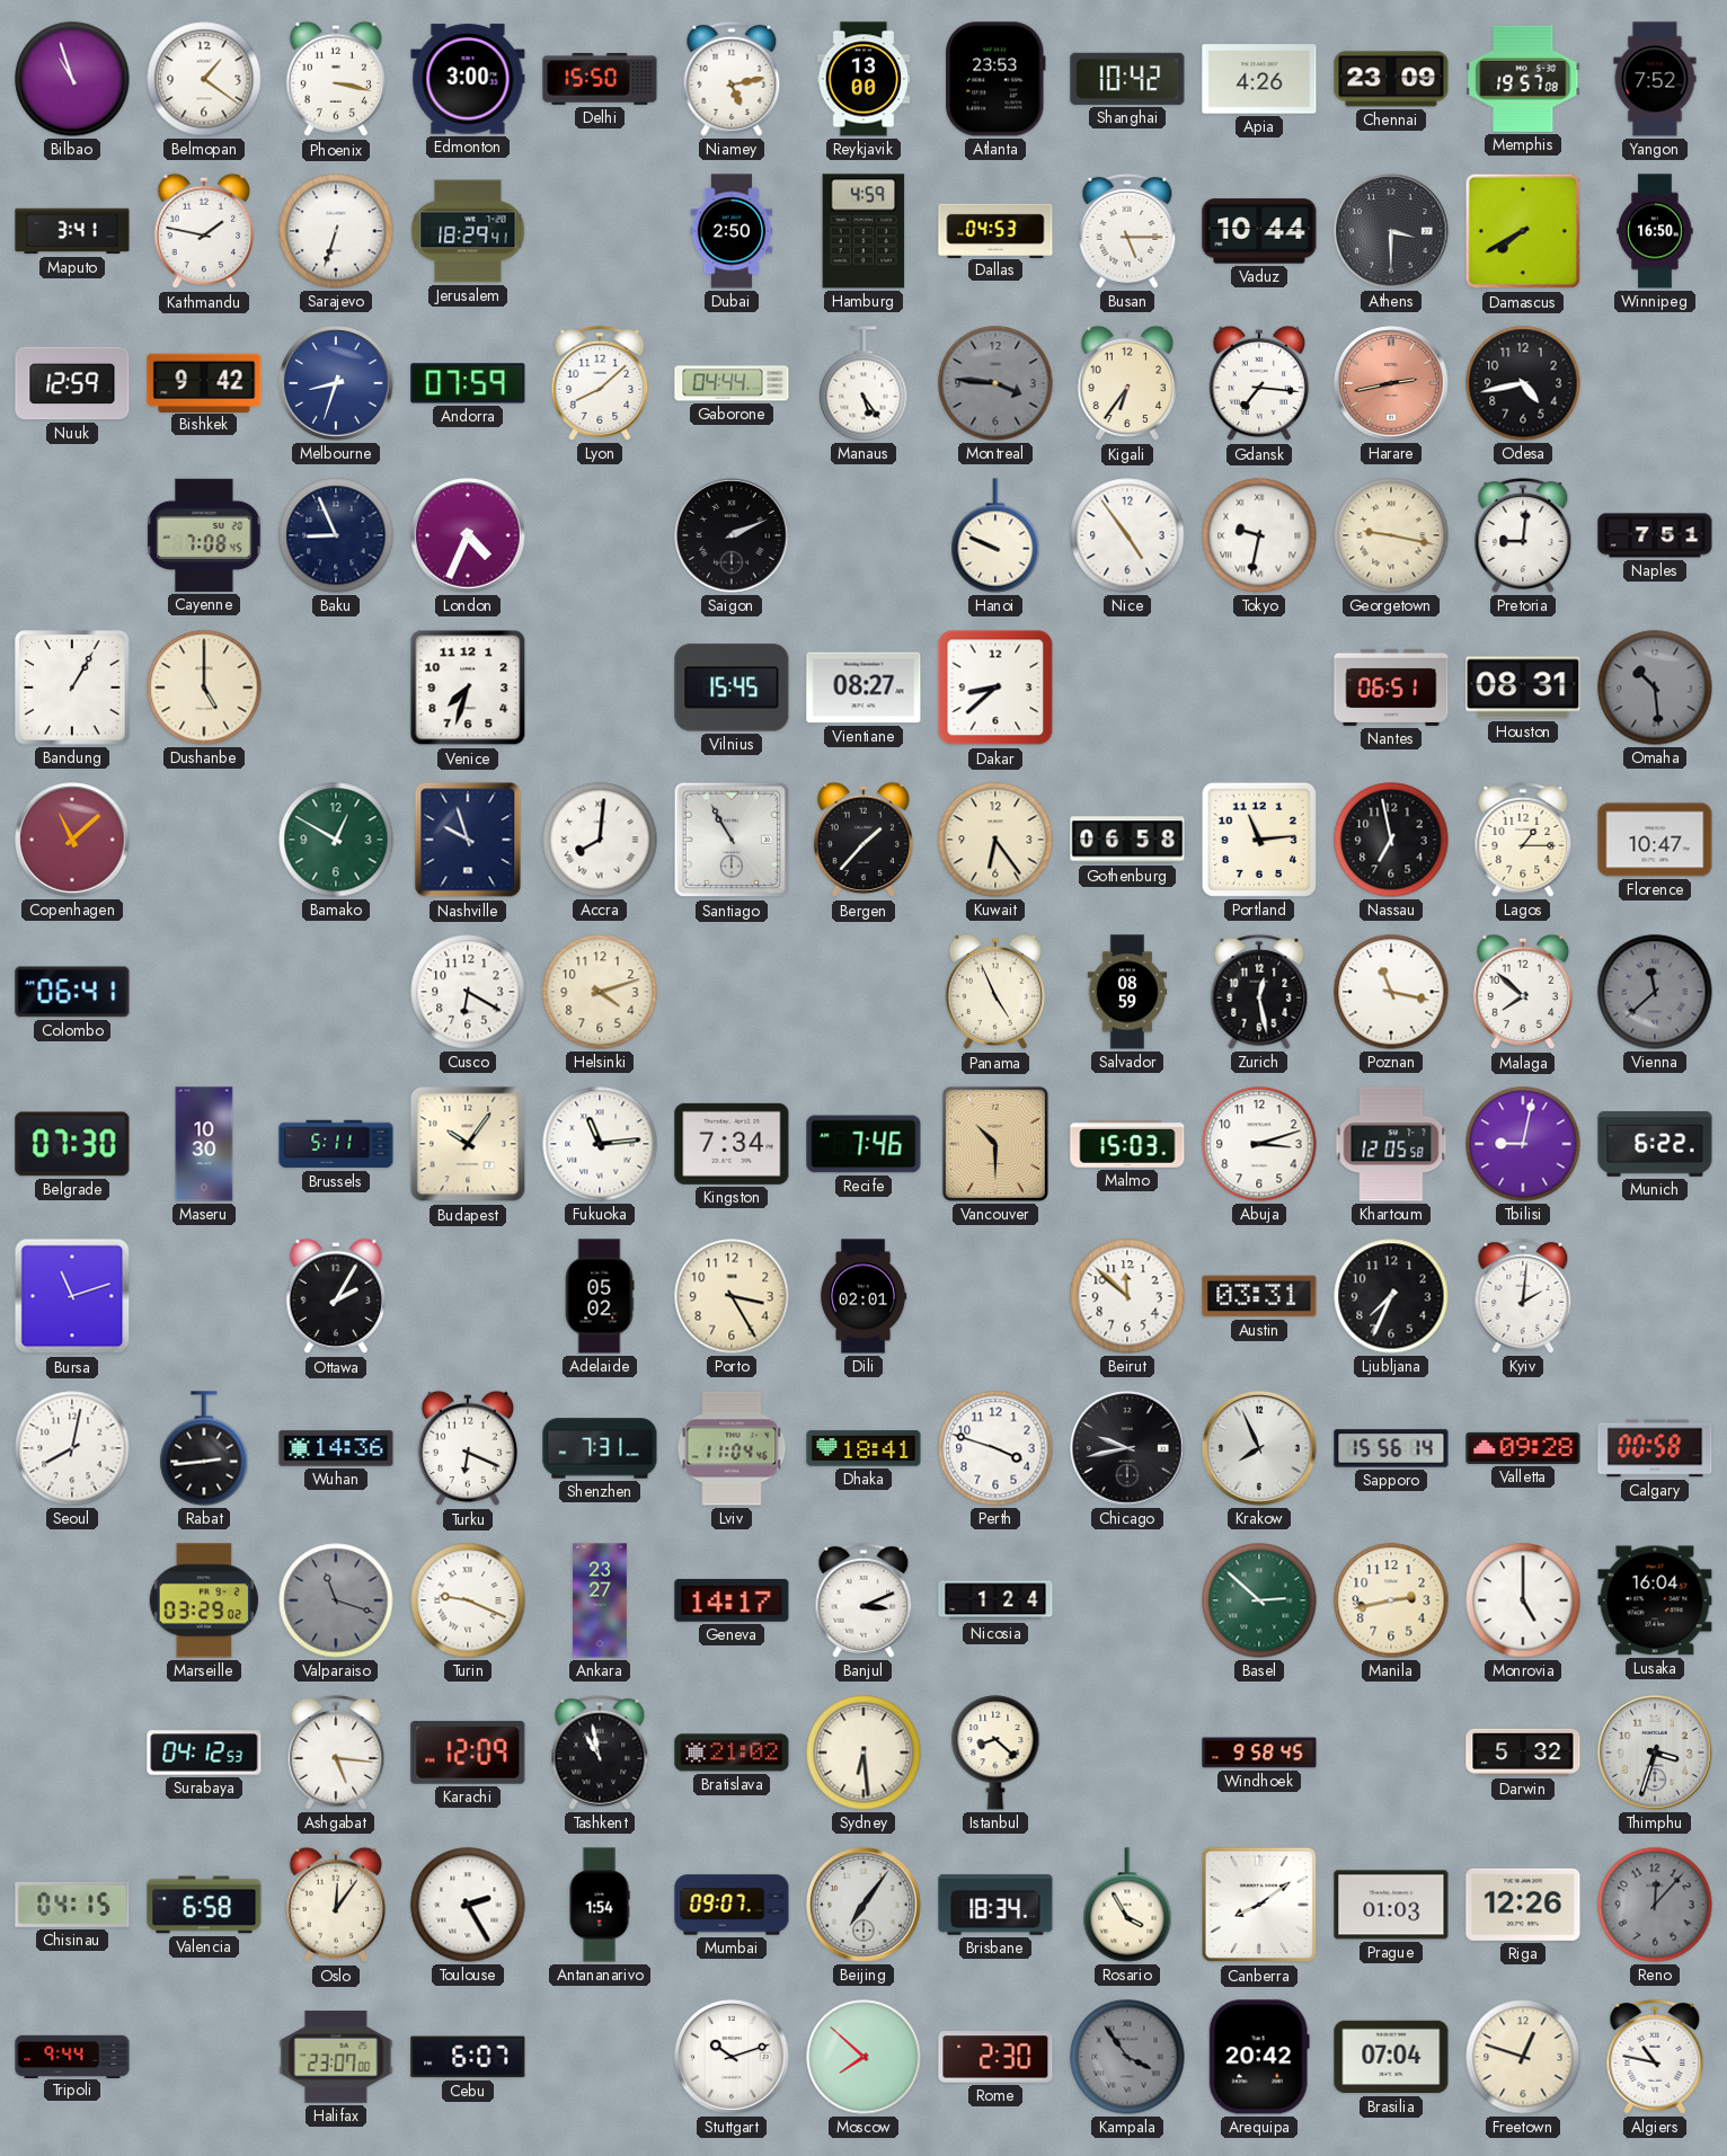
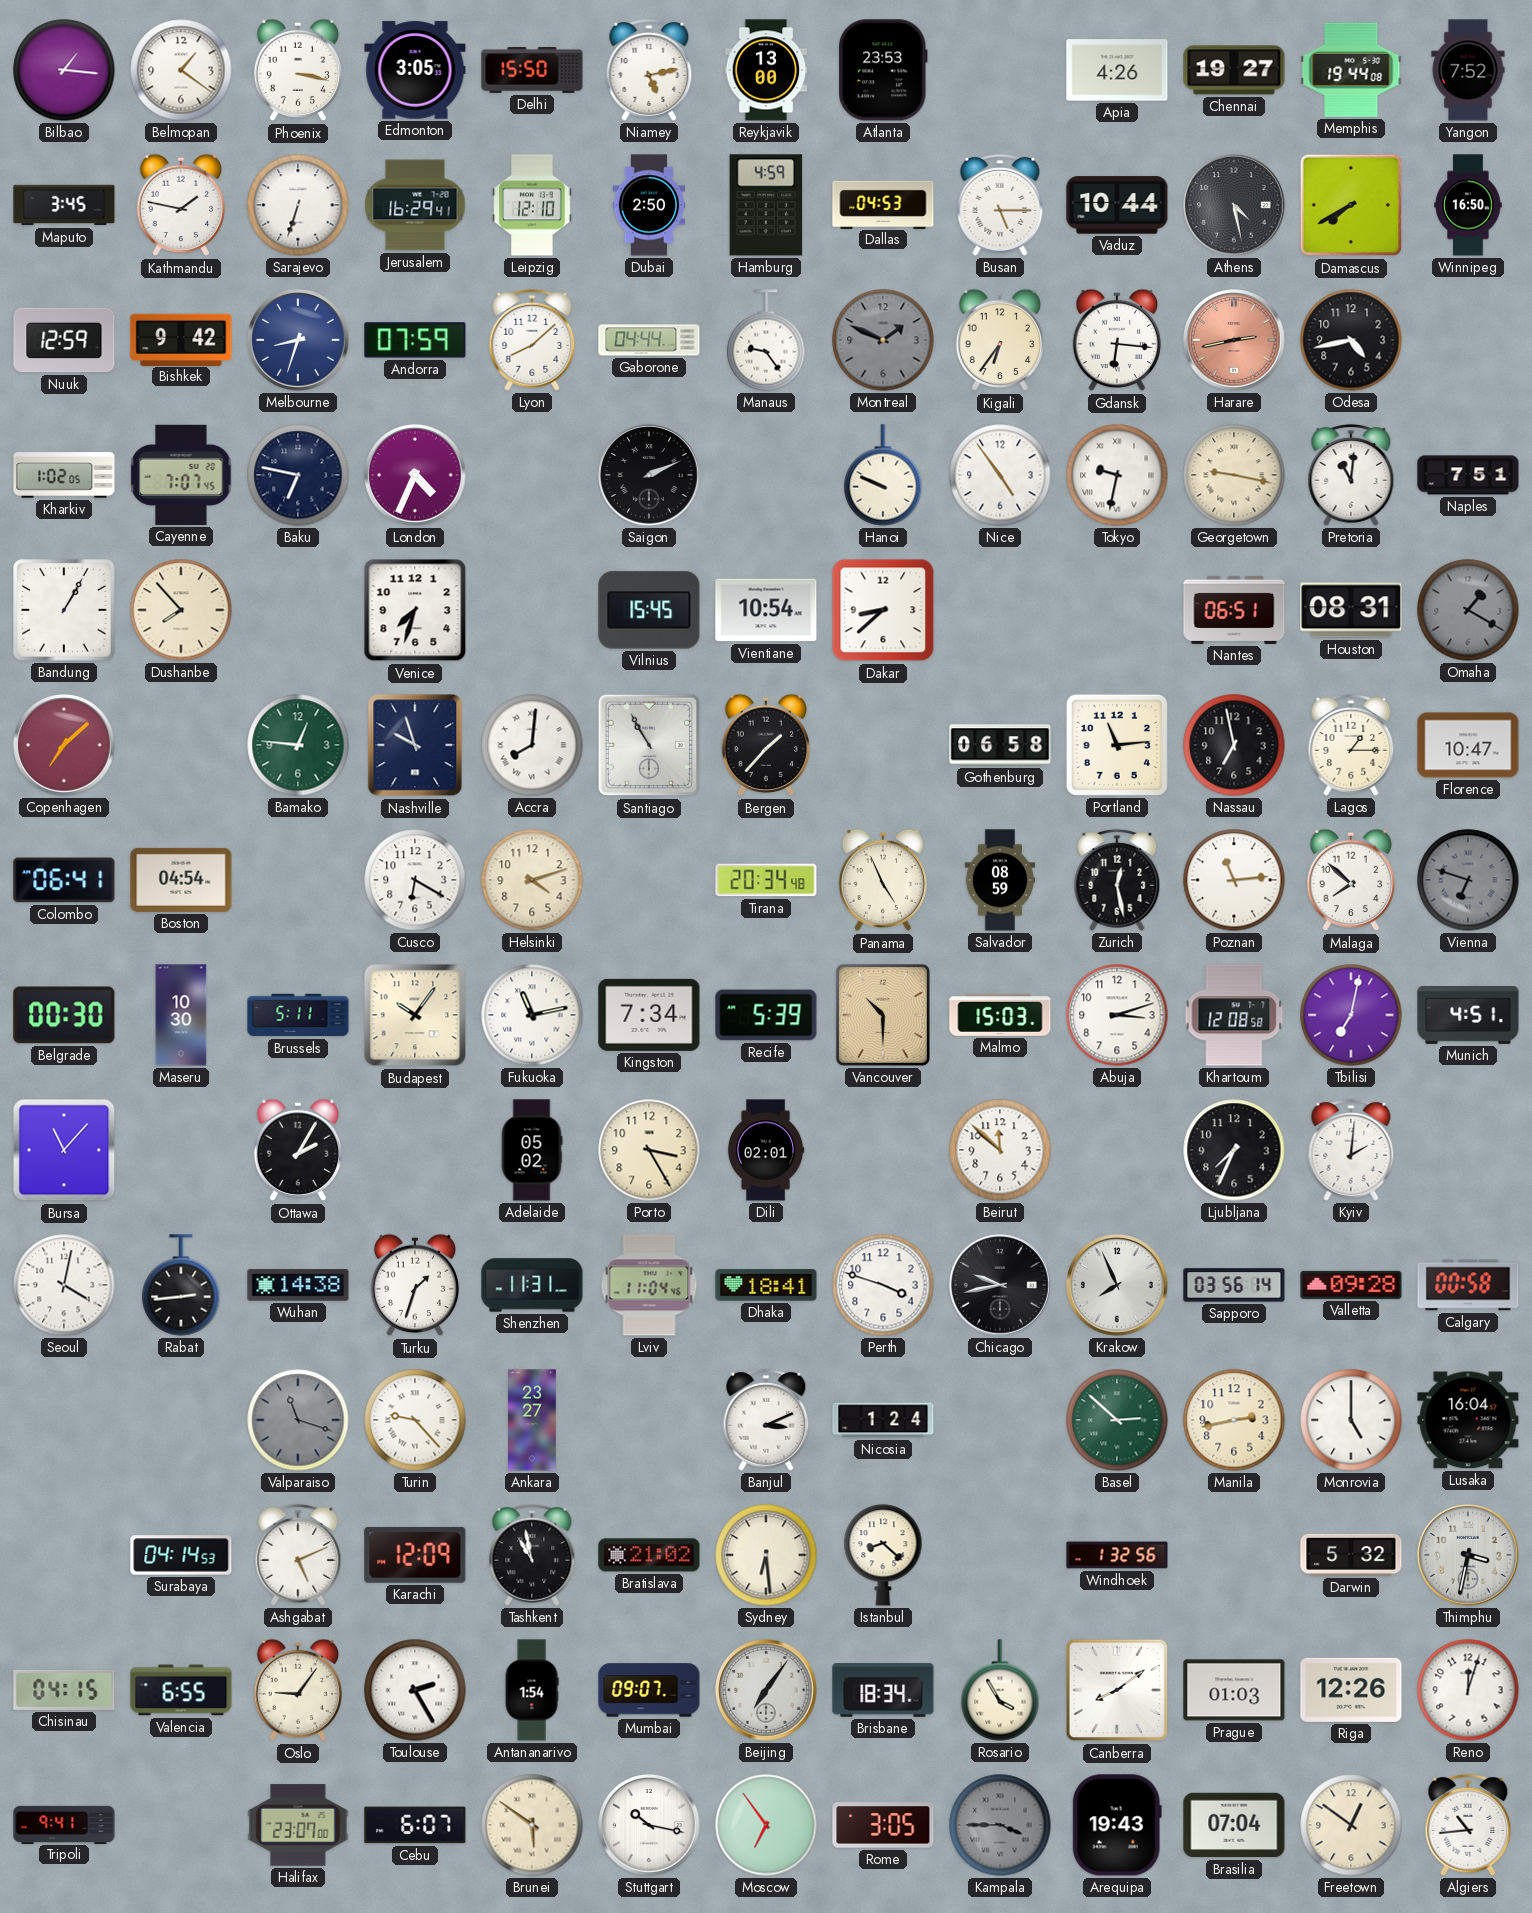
Bilbao: 10:57 -> 1:16 (64, 70)
Edmonton: 3:00 -> 3:05 (415, 70)
Shanghai: 10:42 -> none (1127, 79)
Chennai: 23:09 -> 19:27 (1234, 70)
Memphis: 19:57 -> 19:44 (1351, 70)
Maputo: 3:41 -> 3:45 (64, 205)
Jerusalem: 18:29 -> 16:29 (415, 205)
Leipzig: none -> 12:10 (532, 205)
Athens: 3:30 -> 4:28 (1234, 205)
Manaus: 5:24 -> 9:24 (766, 340)
Montreal: 3:46 -> 1:49 (883, 340)
Gdansk: 7:16 -> 6:16 (1116, 340)
Kharkiv: none -> 1:02 (64, 475)
Cayenne: 7:08 -> 7:07 (181, 475)
Baku: 8:56 -> 6:47 (298, 475)
Pretoria: 9:01 -> 11:01 (1351, 475)
Dushanbe: 5:00 -> 7:53 (181, 610)
Vientiane: 08:27 -> 10:54 (766, 610)
Omaha: 10:29 -> 1:20 (1468, 610)
Copenhagen: 11:08 -> 7:08 (64, 745)
Bamako: 12:50 -> 12:46 (298, 745)
Kuwait: 6:24 -> none (995, 840)
Boston: none -> 04:54 (181, 880)
Tirana: none -> 20:34 (766, 880)
Poznan: 11:17 -> 11:14 (1234, 880)
Vienna: 11:38 -> 6:48 (1468, 880)
Belgrade: 07:30 -> 00:30 (64, 1015)
Fukuoka: 11:14 -> 11:13 (532, 1015)
Recife: 7:46 -> 5:39 (766, 1015)
Khartoum: 12:05 -> 12:08 (1234, 1015)
Tbilisi: 9:02 -> 7:02 (1351, 1015)
Munich: 6:22 -> 4:51 (1468, 1016)
Bursa: 11:12 -> 11:07 (64, 1150)
Austin: 03:31 -> none (1259, 1296)
Seoul: 8:02 -> 4:02 (64, 1285)
Wuhan: 14:36 -> 14:38 (298, 1285)
Turku: 6:19 -> 1:33 (414, 1285)
Shenzhen: 7:31 -> 11:31 (532, 1285)
Sapporo: 15:56 -> 03:56 (1234, 1285)
Marseille: 03:29 -> none (204, 1600)
Turin: 9:19 -> 9:23 (415, 1420)
Geneva: 14:17 -> none (732, 1600)
Surabaya: 04:12 -> 04:14 (181, 1555)
Ashgabat: 5:16 -> 5:11 (298, 1555)
Windhoek: 9:58 -> 1:32 (1117, 1555)
Thimphu: 3:33 -> 3:32 (1468, 1555)
Valencia: 6:58 -> 6:55 (181, 1690)
Oslo: 12:06 -> 9:06 (297, 1690)
Reno: 12:07 -> 12:03 (1468, 1690)
Reno dial: grey -> white (1468, 1690)
Tripoli: 9:44 -> 9:41 (64, 1824)
Brunei: none -> 5:51 (532, 1825)
Stuttgart: 10:12 -> 10:17 (649, 1825)
Moscow: 7:52 -> 6:54 (766, 1825)
Rome: 2:30 -> 3:05 (883, 1825)
Kampala: 3:54 -> 3:45 (1000, 1825)
Arequipa: 20:42 -> 19:43 (1117, 1825)
Freetown: 12:48 -> 12:51 (1351, 1825)
Algiers: 10:47 -> 10:44 (1468, 1825)
